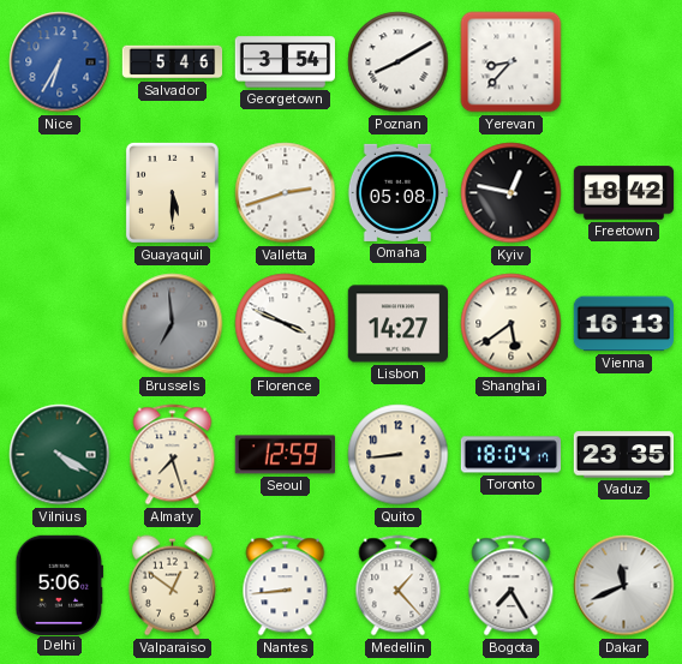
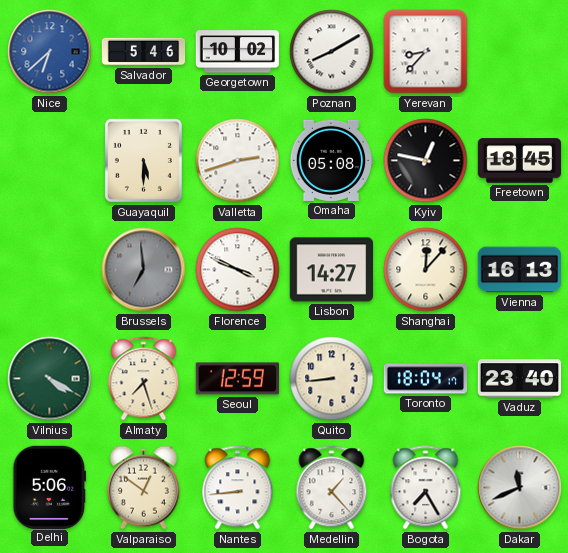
Nice: 6:35 -> 6:38 (50, 52)
Georgetown: 3:54 -> 10:02 (238, 52)
Freetown: 18:42 -> 18:45 (520, 161)
Shanghai: 5:39 -> 12:07 (426, 270)
Vaduz: 23:35 -> 23:40 (520, 379)
